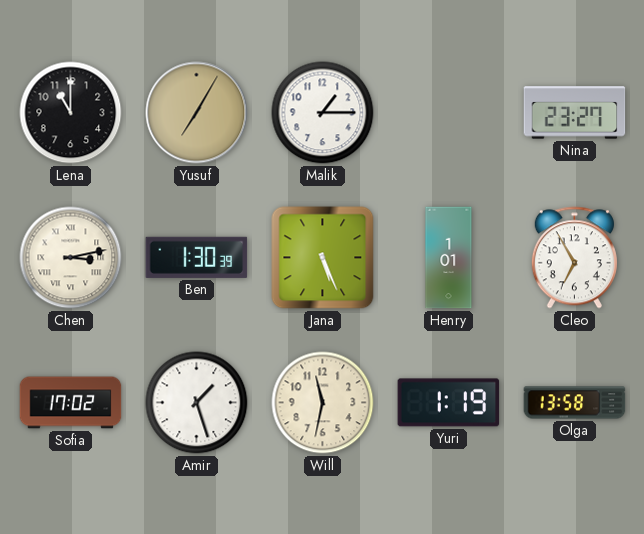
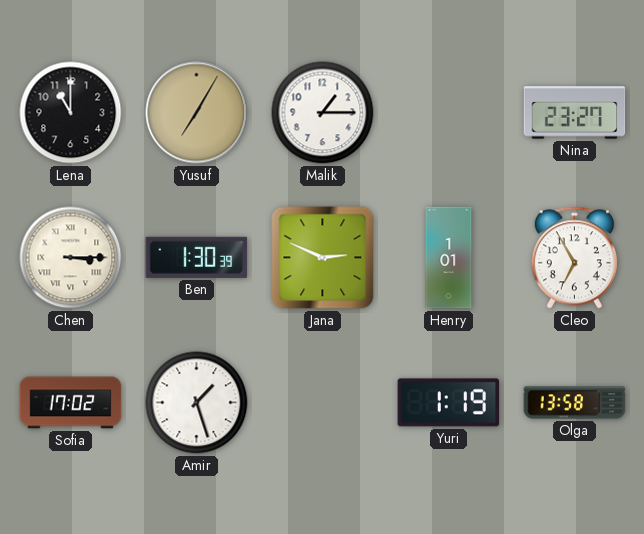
Chen: 3:13 -> 3:15 (71, 258)
Jana: 5:26 -> 2:49 (323, 258)
Will: 11:32 -> none (323, 403)
